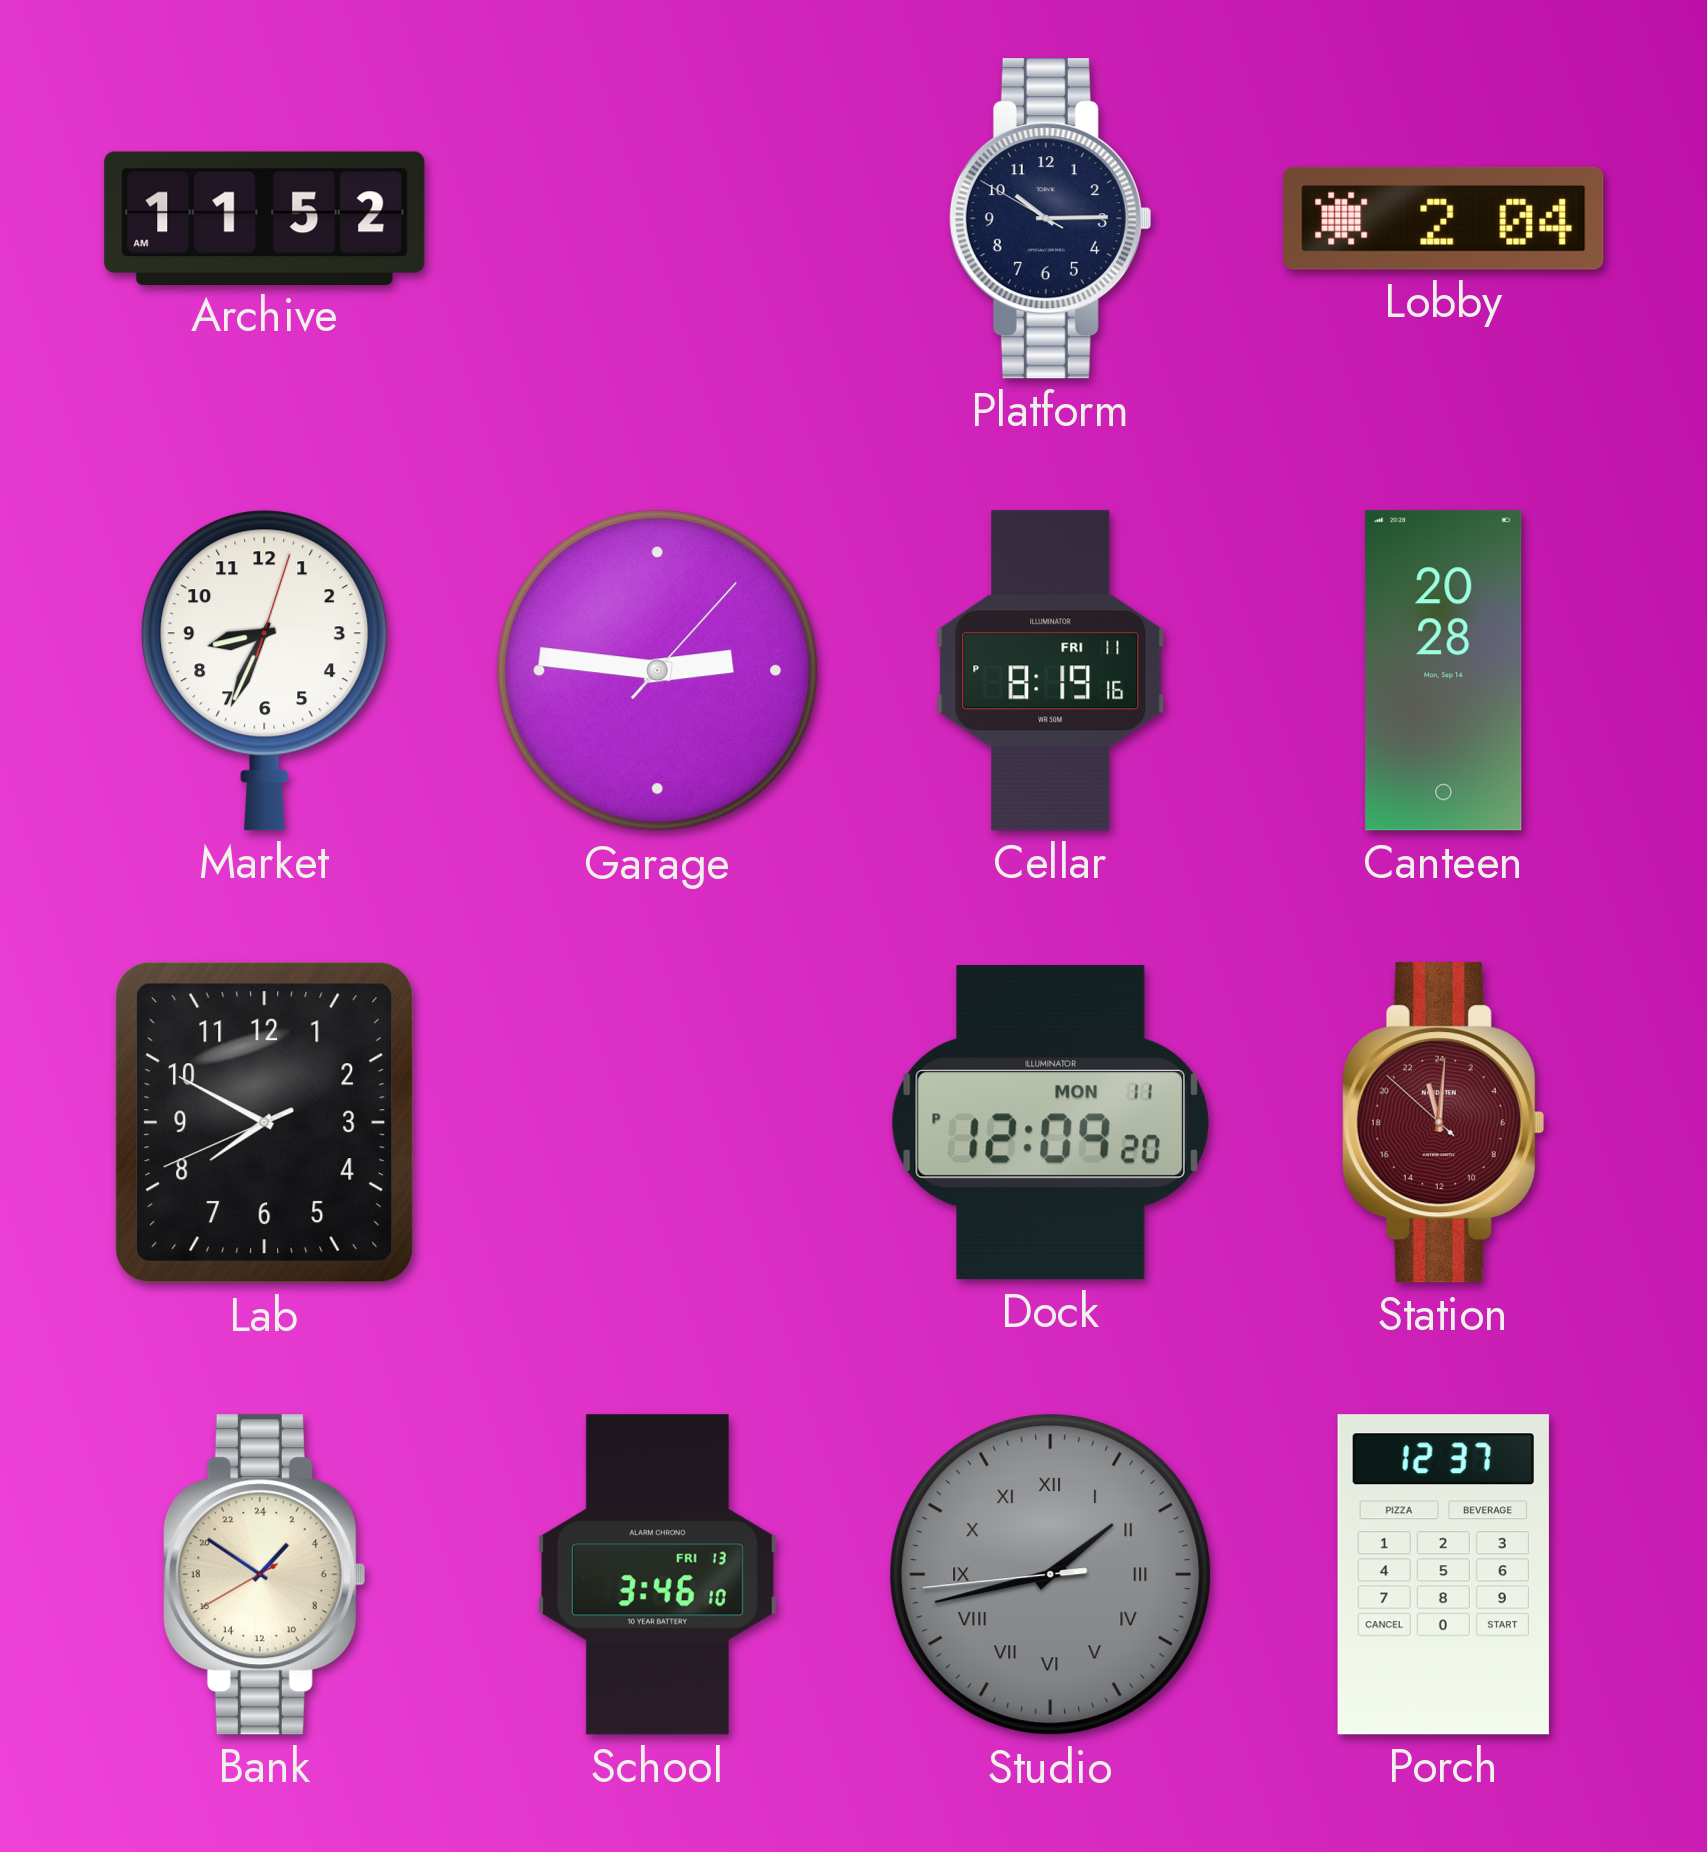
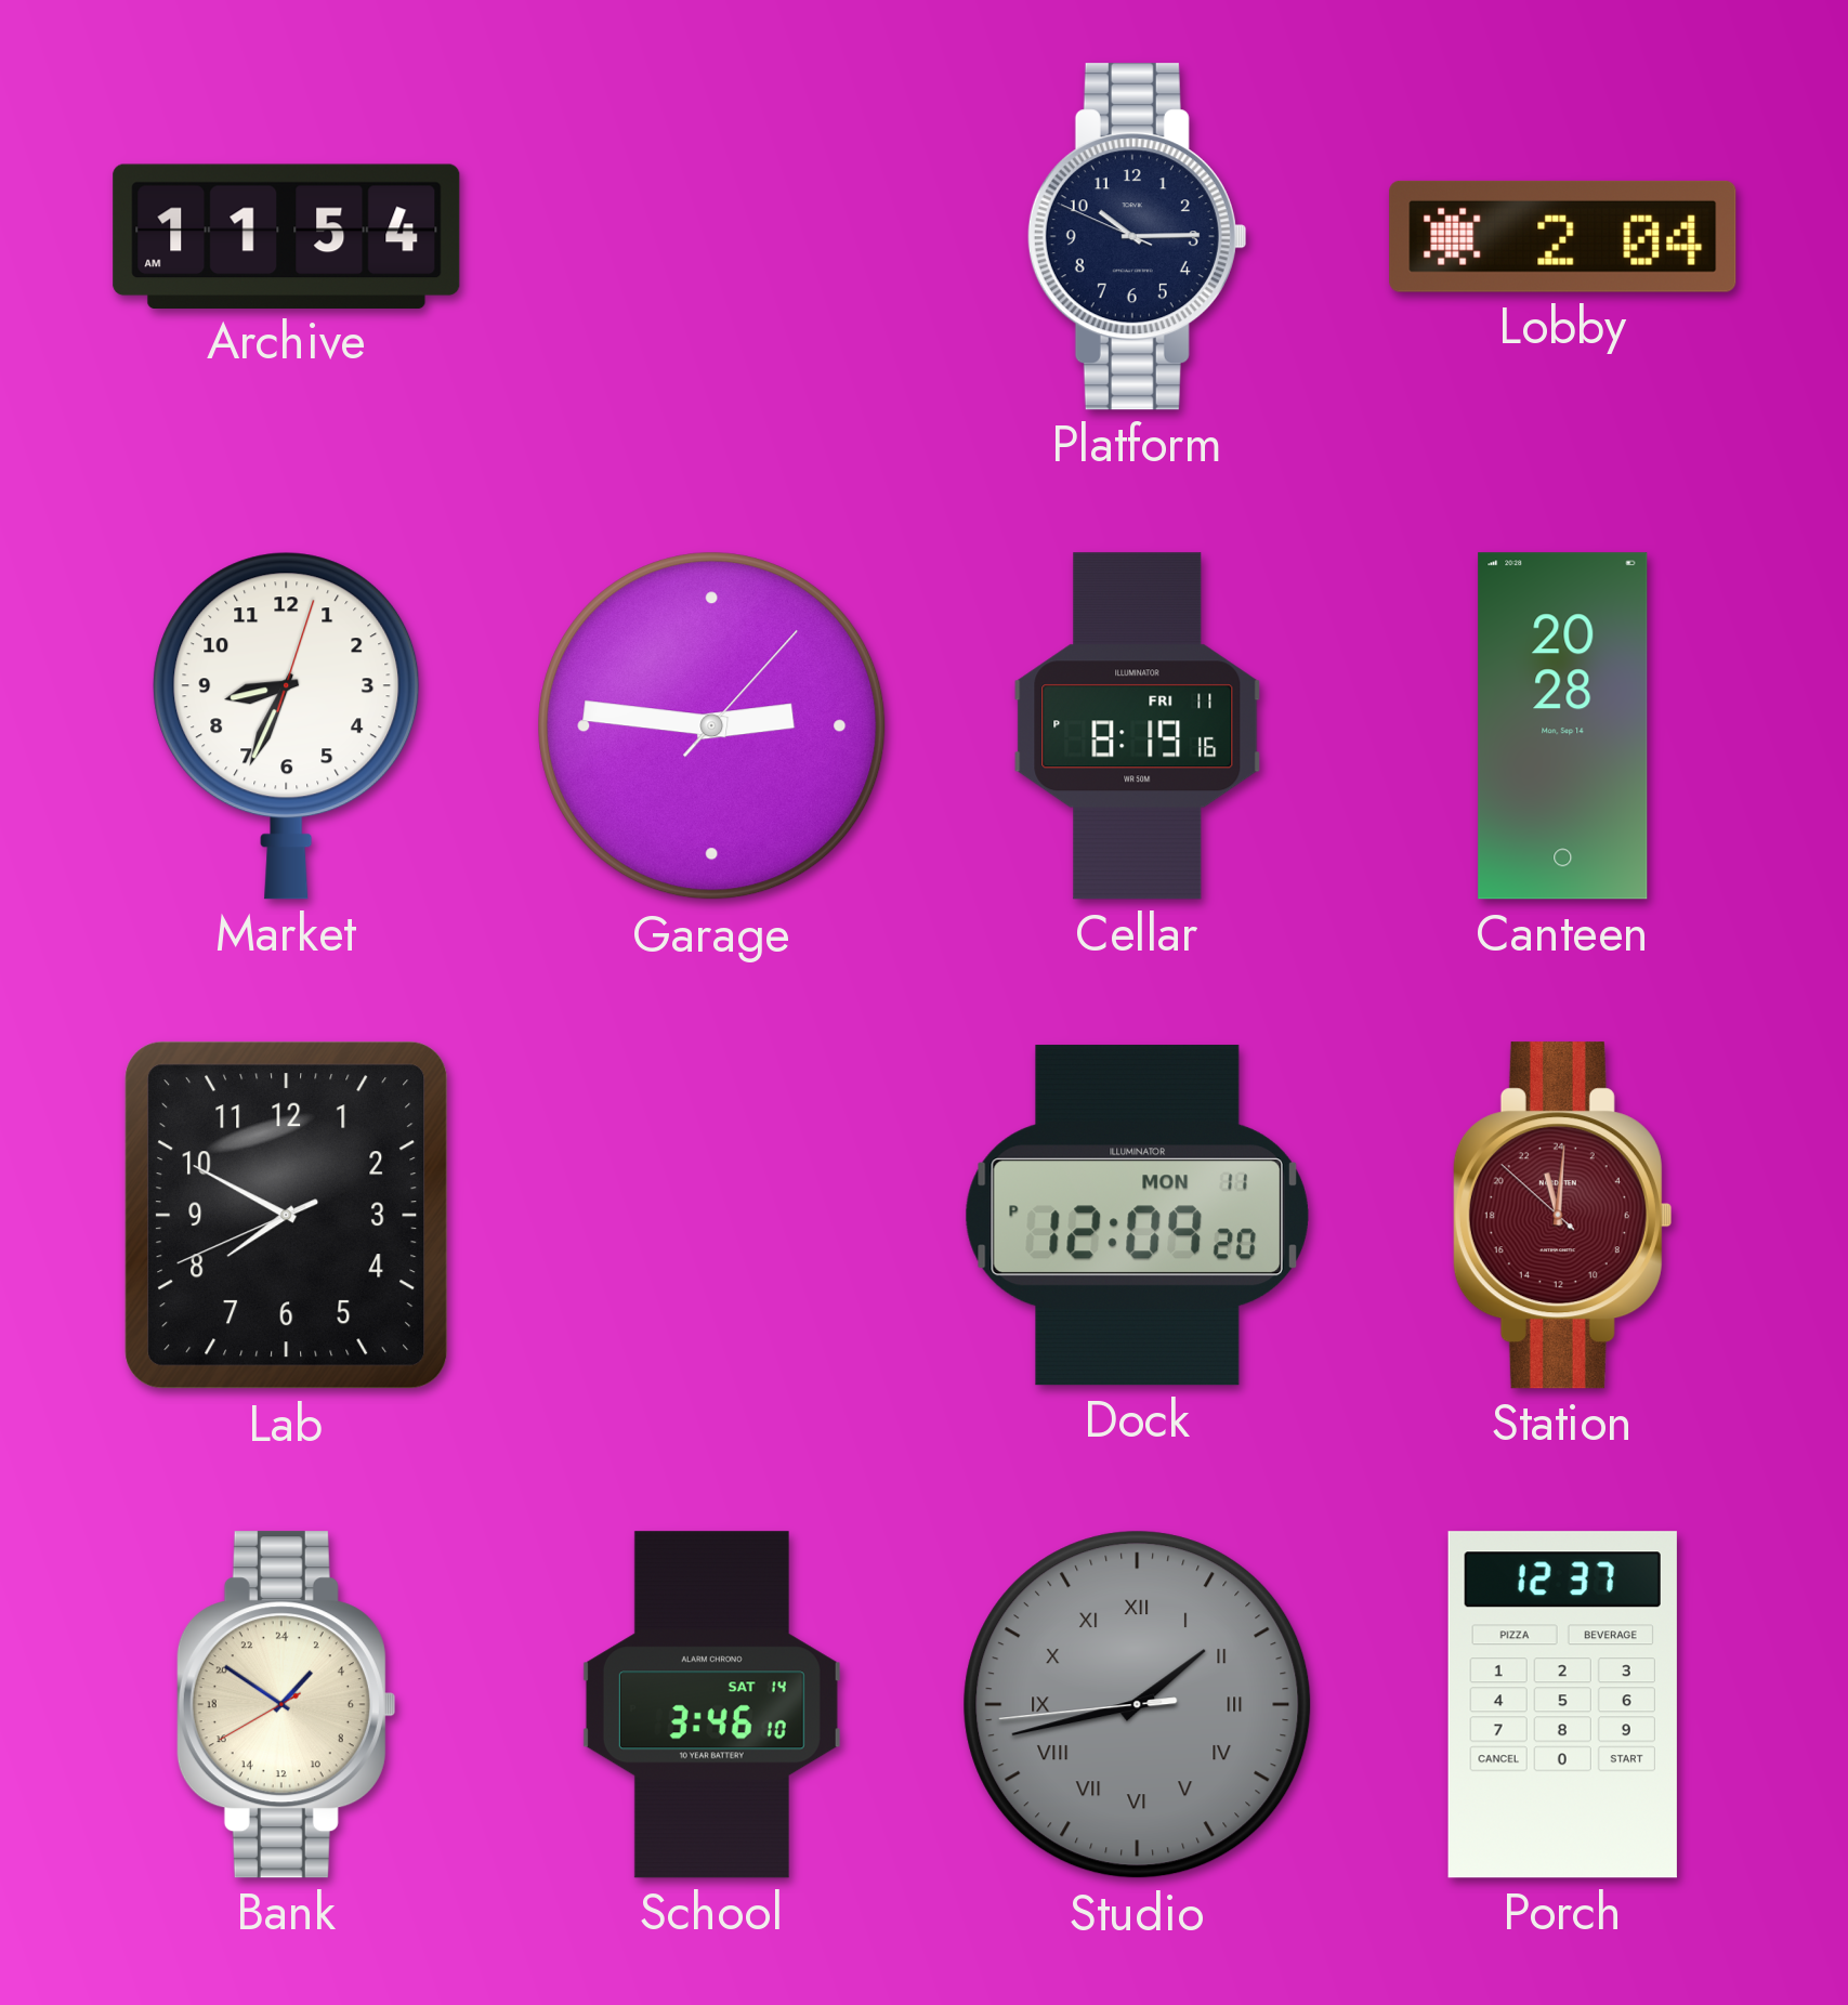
Archive: 11:52 -> 11:54 (287, 236)
Platform: 10:14:50 -> 10:14:49 (1137, 237)
School date: FRI 13 -> SAT 14 (711, 1705)
